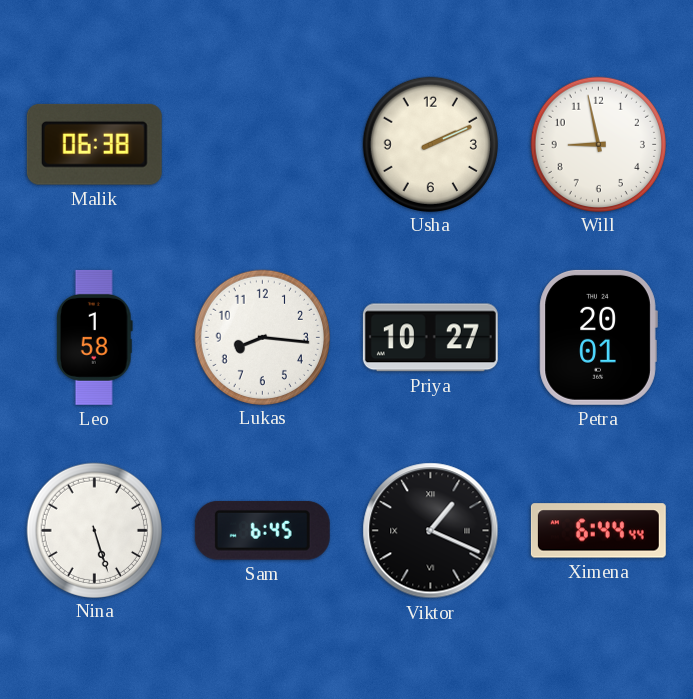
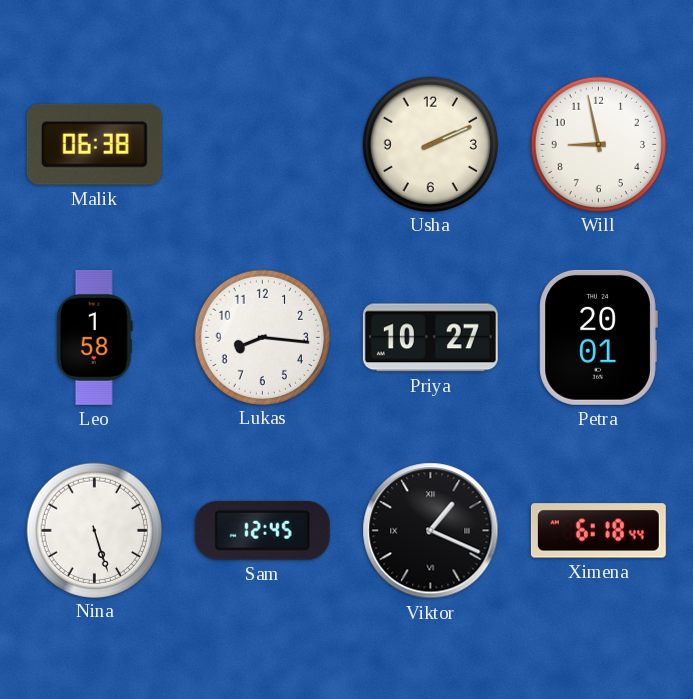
Sam: 6:45 -> 12:45 (262, 530)
Ximena: 6:44 -> 6:18 (598, 531)
